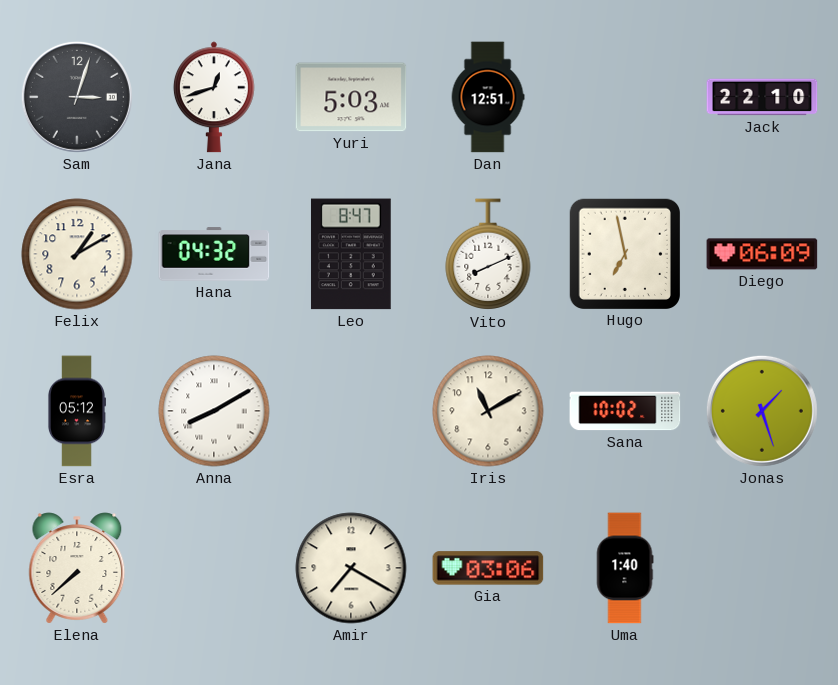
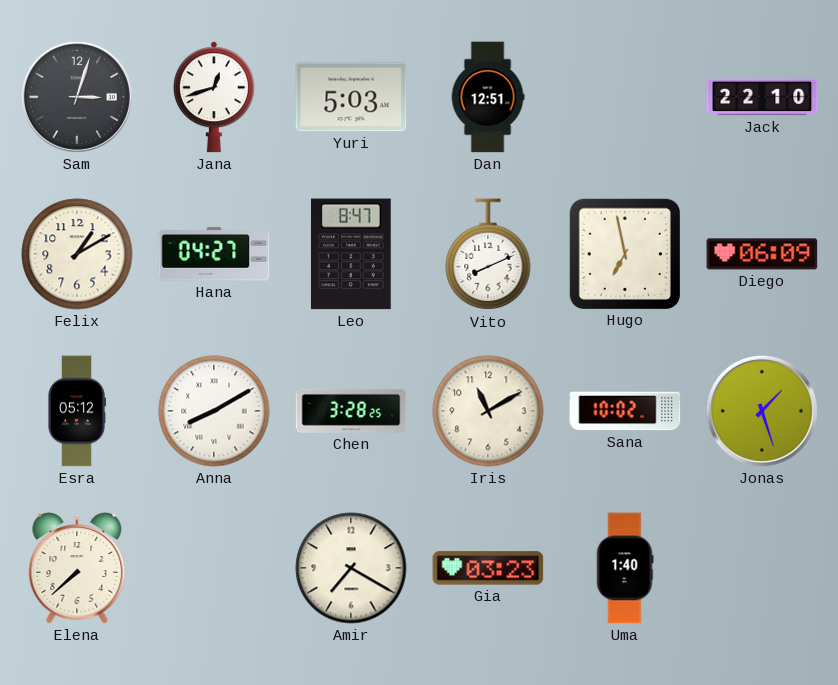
Hana: 04:32 -> 04:27 (214, 254)
Chen: none -> 3:28 (351, 411)
Gia: 03:06 -> 03:23 (488, 568)
